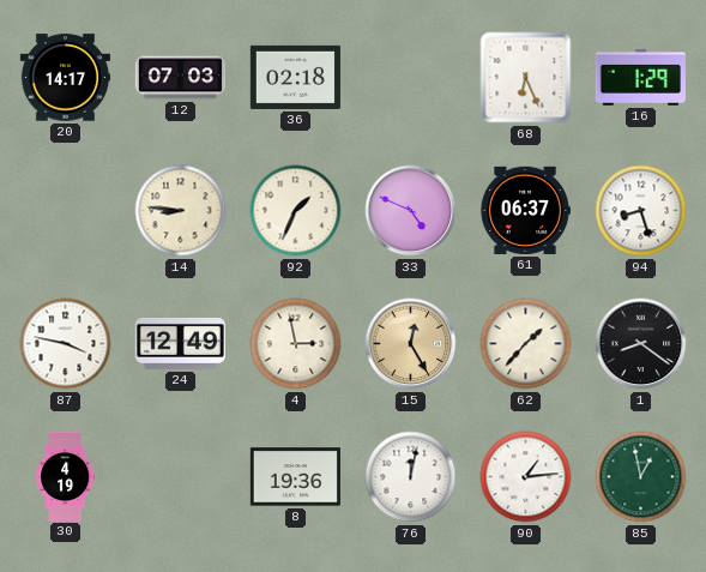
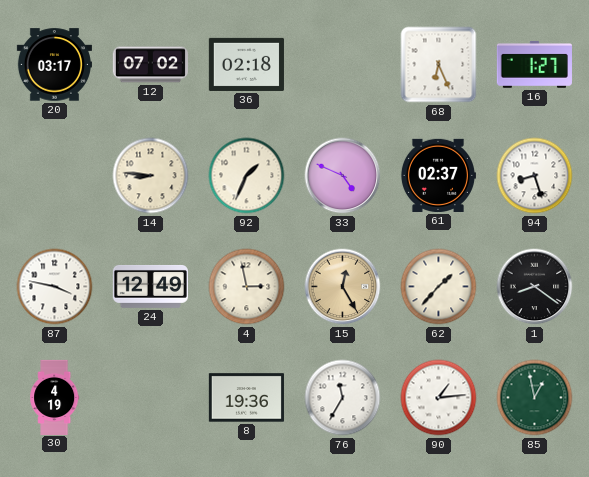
20: 14:17 -> 03:17 (54, 65)
12: 07:03 -> 07:02 (150, 65)
16: 1:29 -> 1:27 (534, 64)
61: 06:37 -> 02:37 (438, 175)
76: 12:02 -> 11:35 (343, 398)
